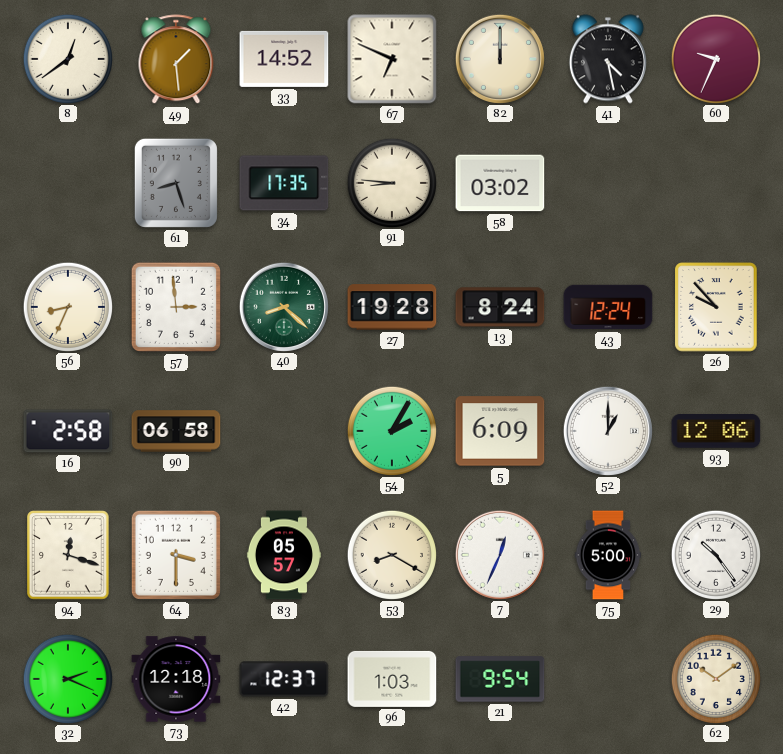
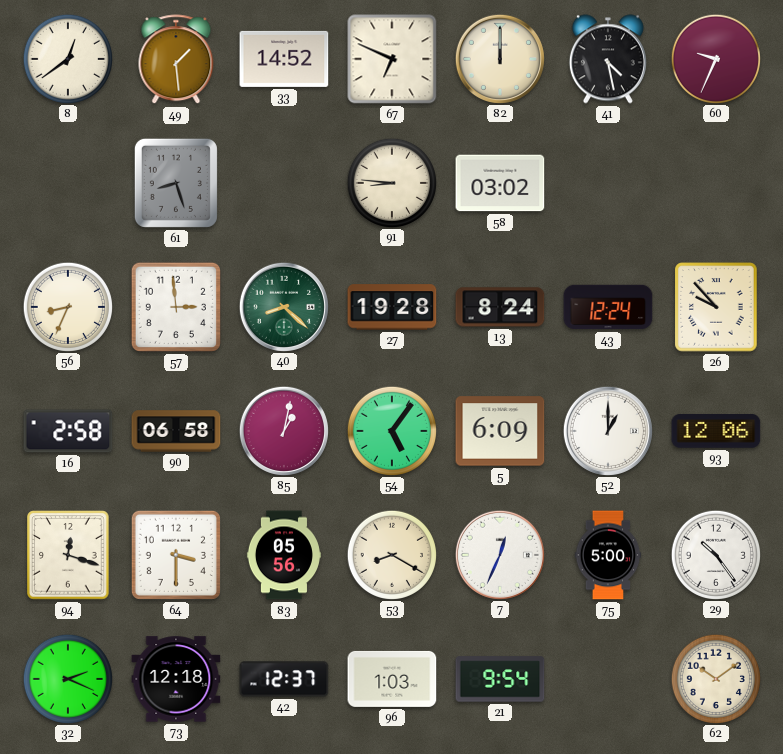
34: 17:35 -> none (284, 183)
85: none -> 1:02 (283, 430)
54: 2:05 -> 5:06 (391, 430)
83: 05:57 -> 05:56 (284, 555)
